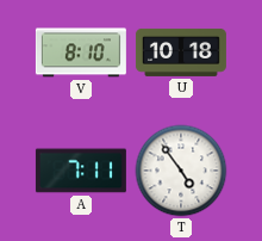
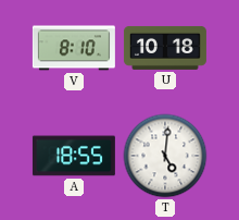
A: 7:11 -> 18:55 (74, 156)
T: 4:54 -> 5:01 (165, 156)
